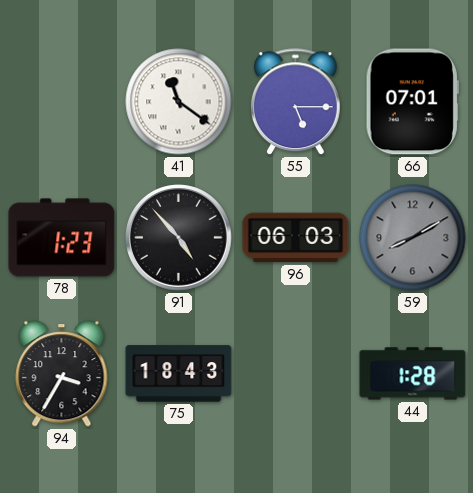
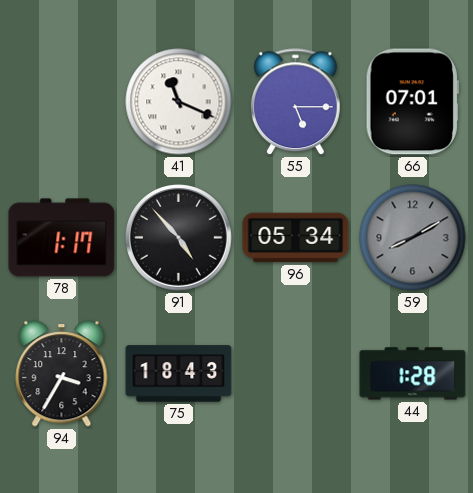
41: 11:21 -> 11:19 (179, 102)
78: 1:23 -> 1:17 (62, 238)
96: 06:03 -> 05:34 (296, 238)
